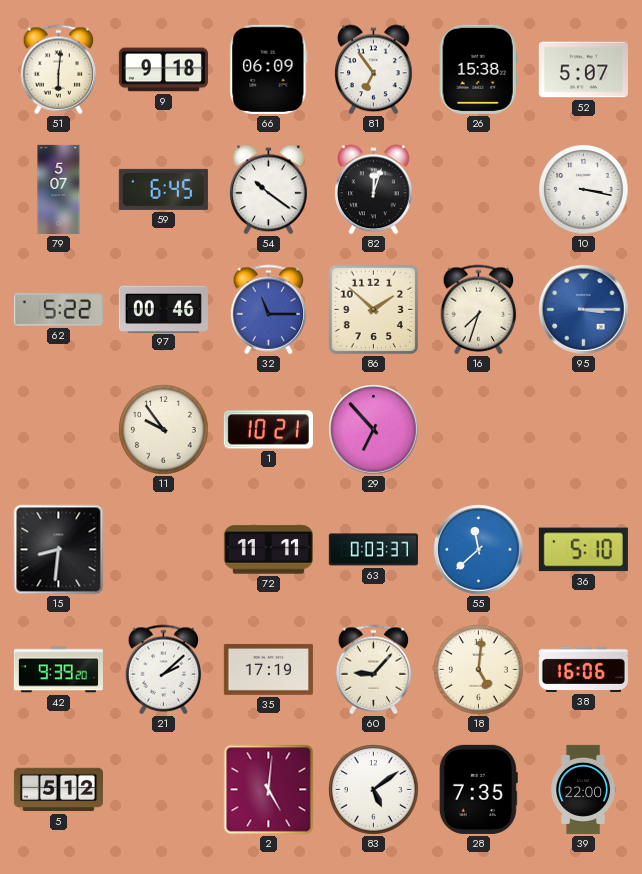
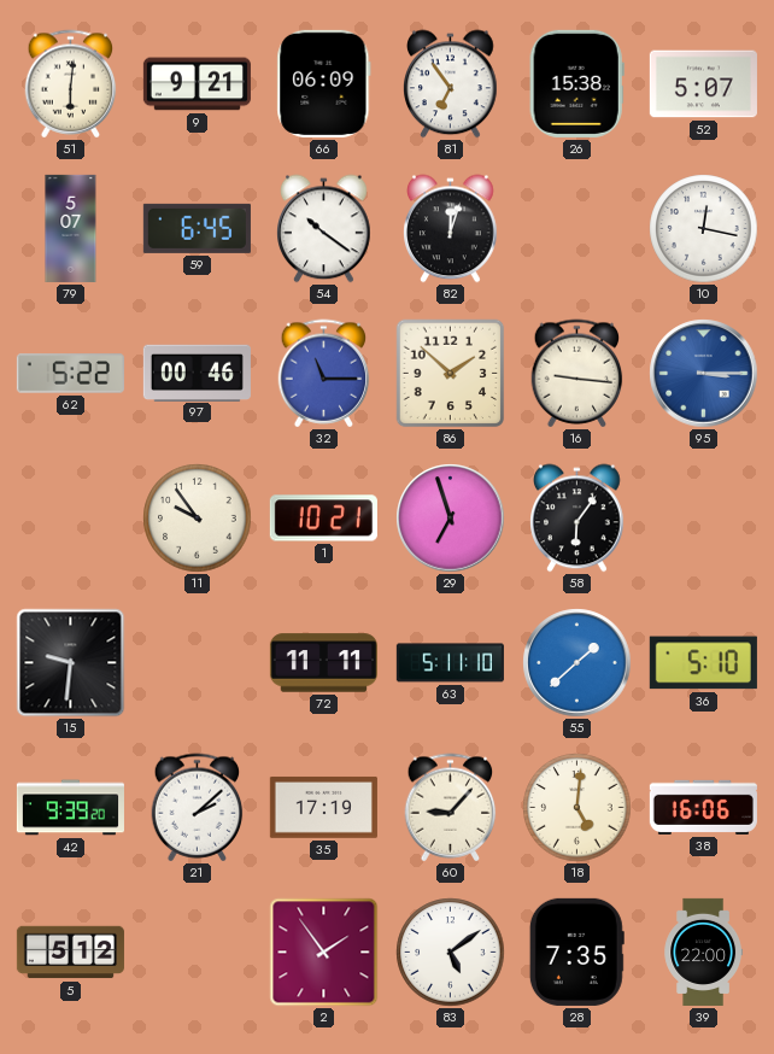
9: 9:18 -> 9:21 (197, 84)
10: 3:17 -> 12:17 (704, 229)
16: 7:33 -> 9:16 (577, 374)
29: 6:53 -> 6:57 (451, 519)
58: none -> 6:06 (577, 519)
15: 8:31 -> 9:31 (71, 663)
63: 0:03 -> 5:11 (450, 663)
55: 11:38 -> 1:38 (577, 663)
2: 5:01 -> 1:54 (324, 953)
